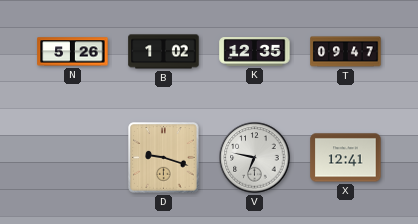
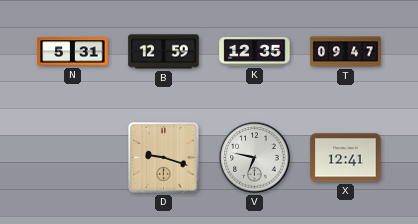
N: 5:26 -> 5:31 (73, 52)
B: 1:02 -> 12:59 (164, 52)
